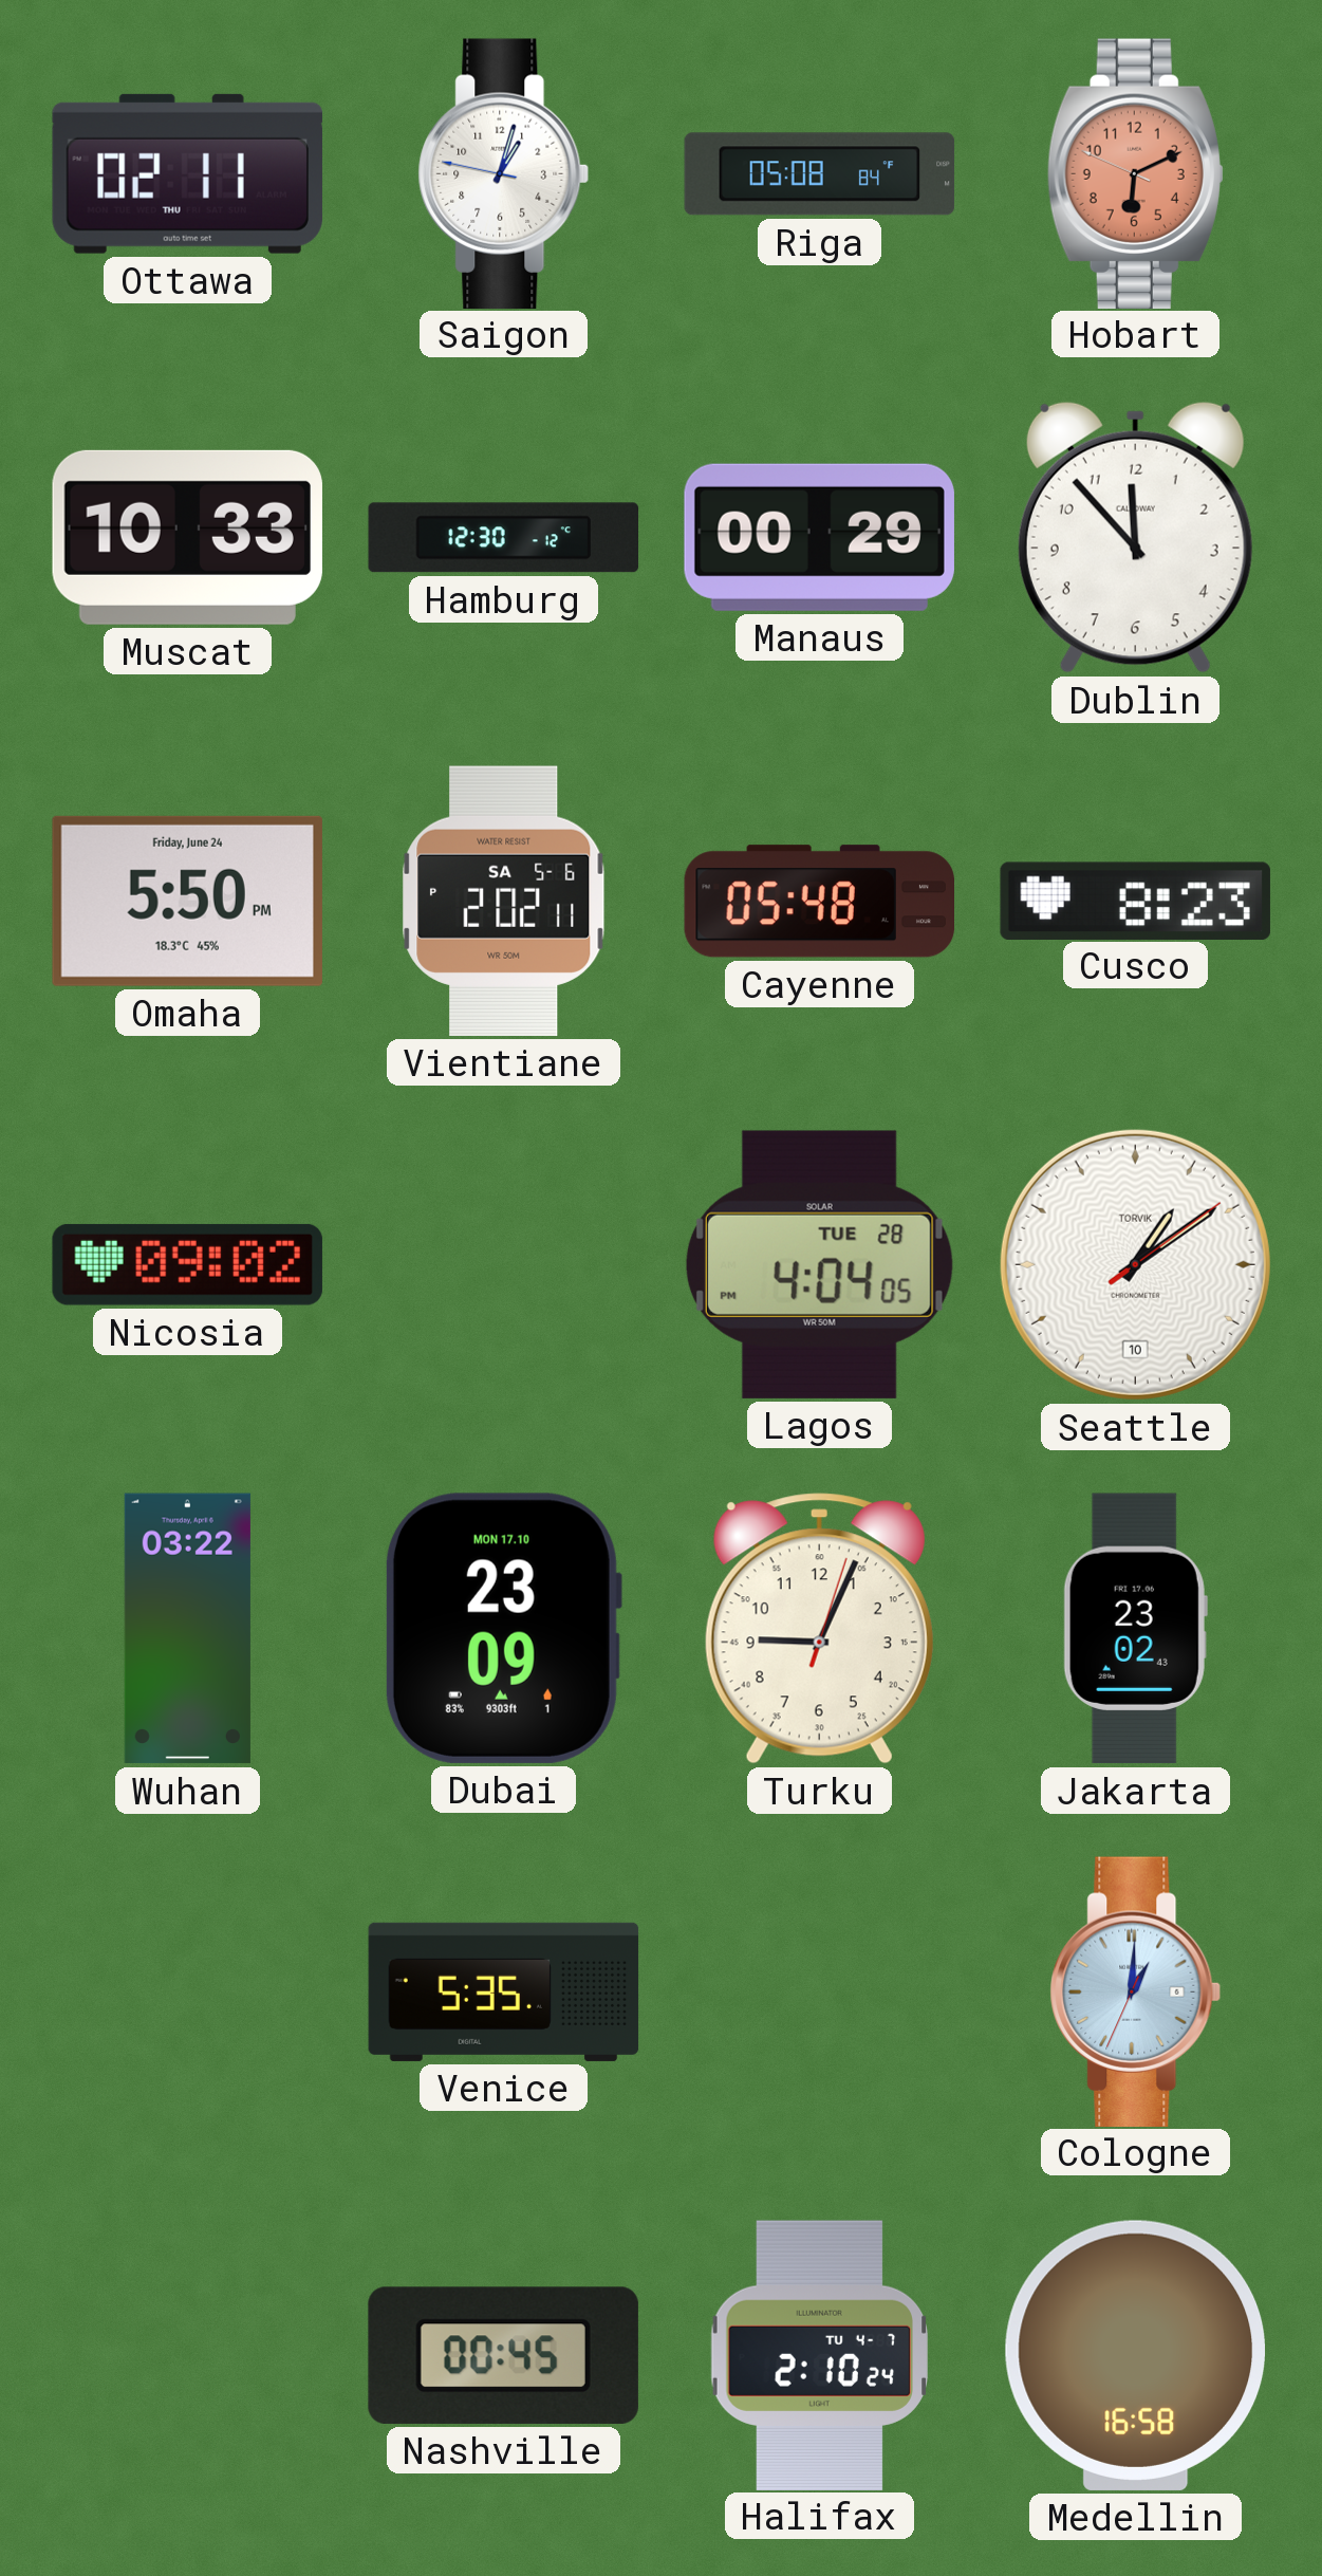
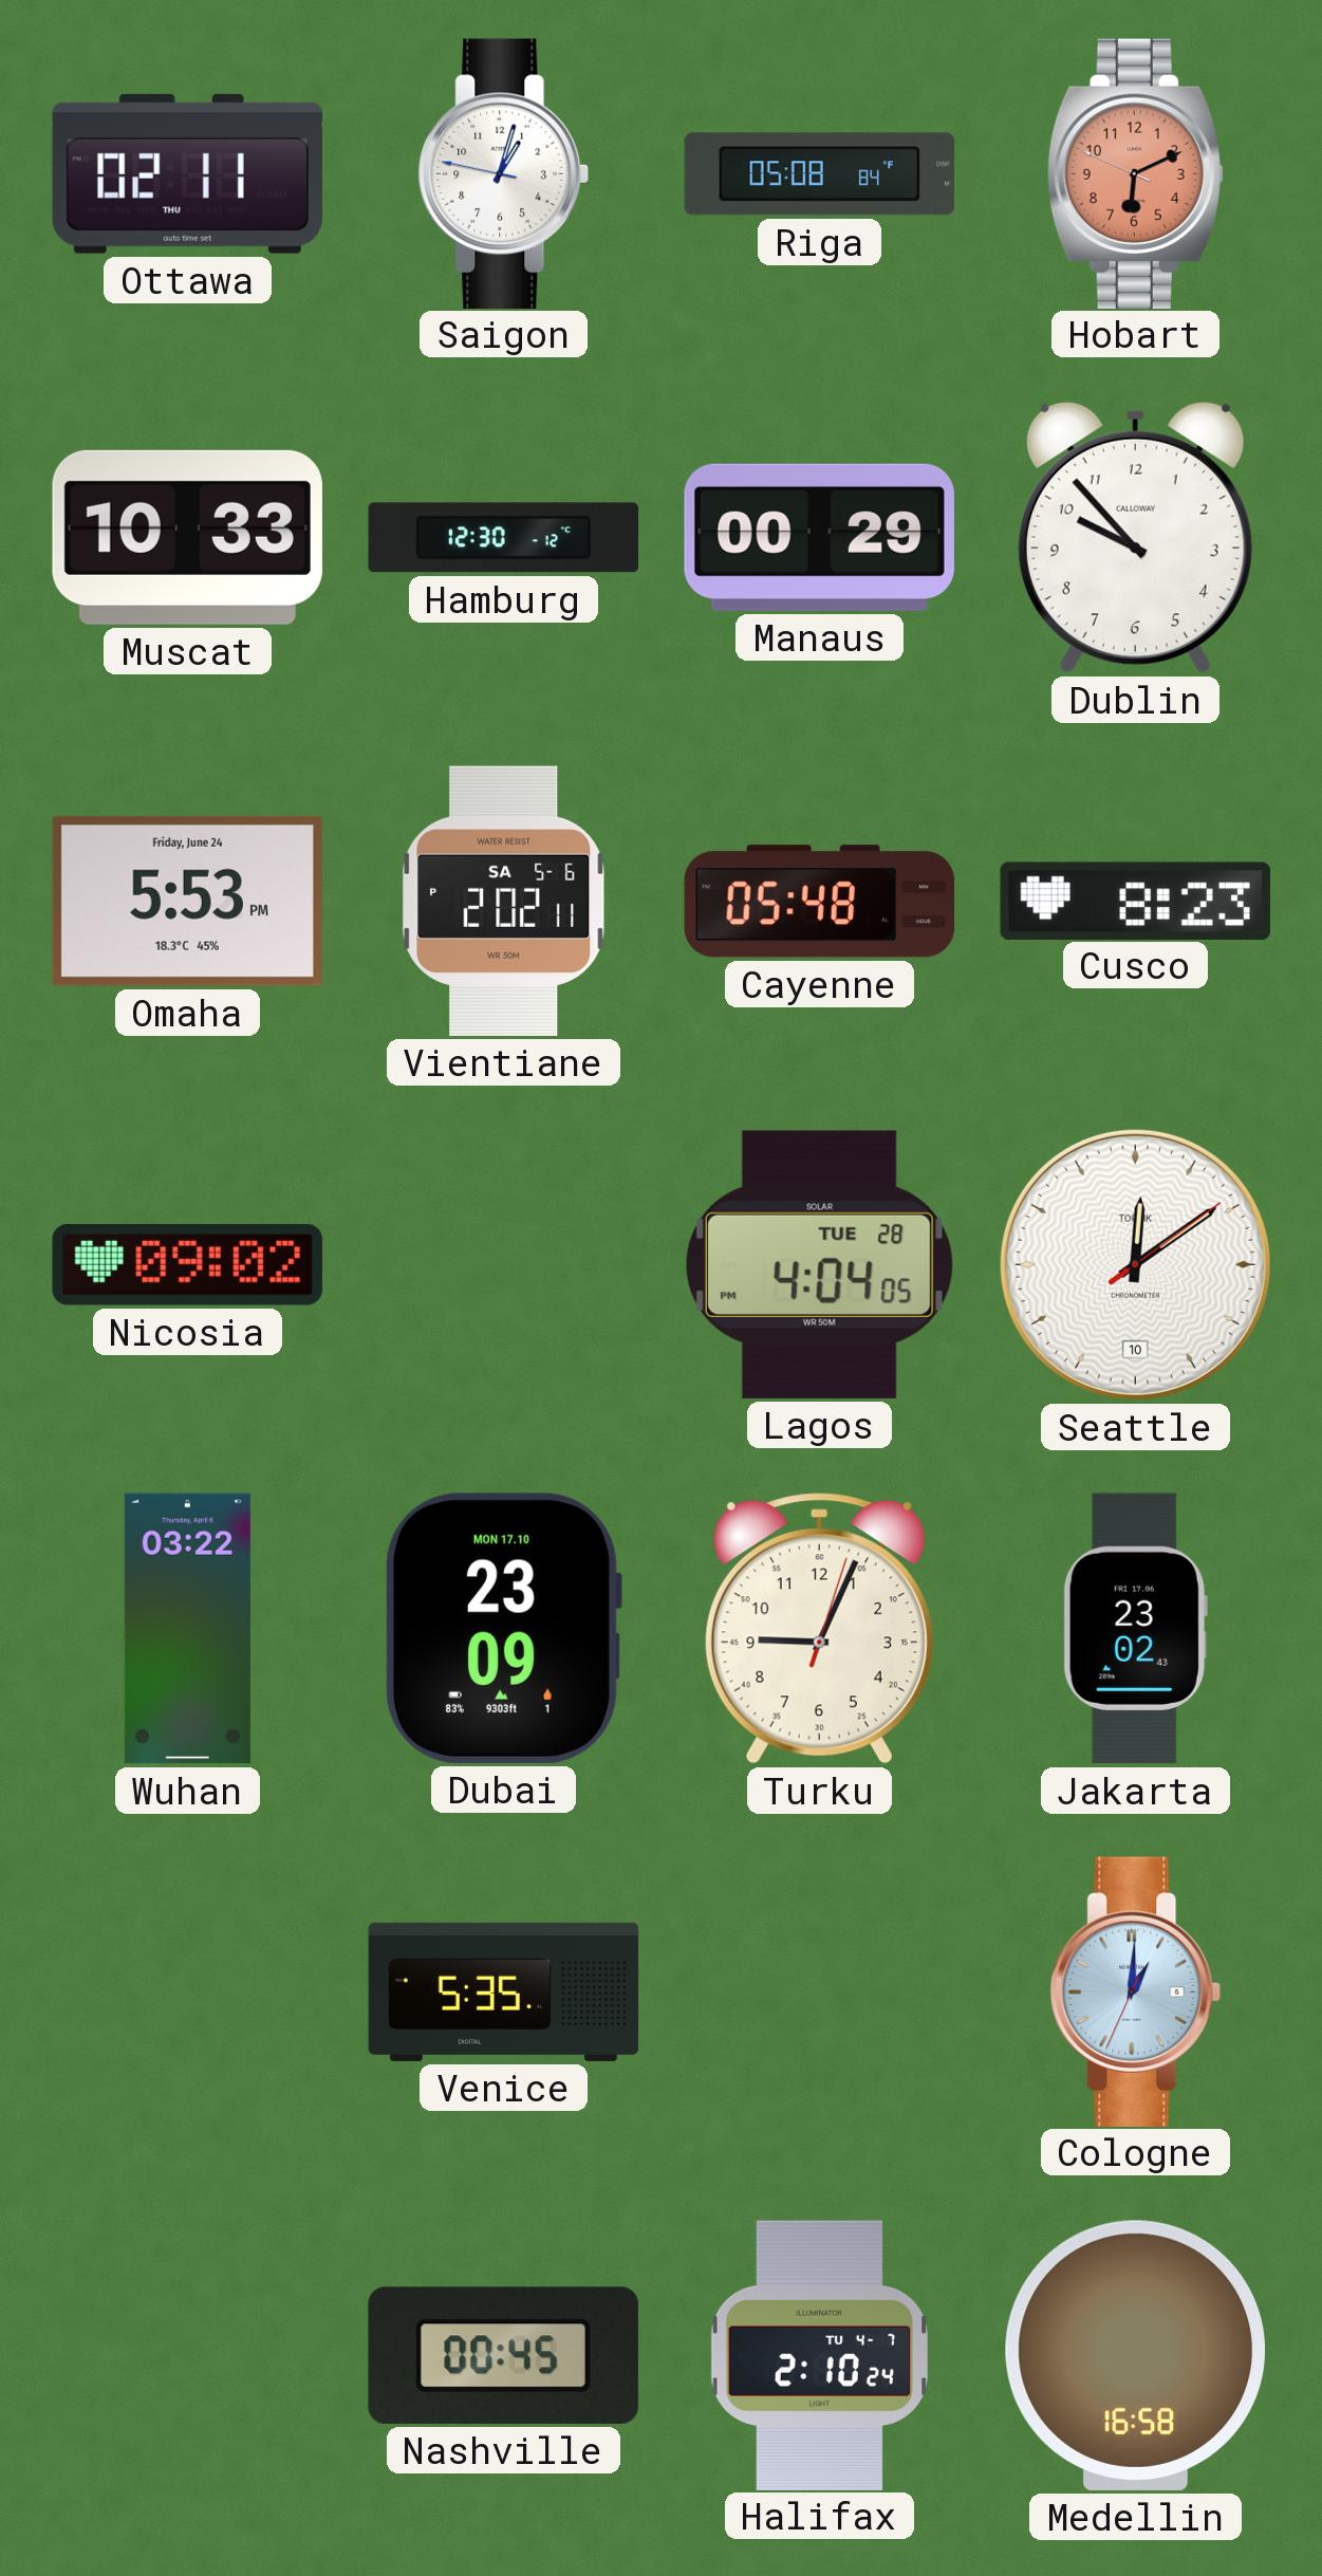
Dublin: 11:53 -> 9:53 (1135, 537)
Omaha: 5:50 -> 5:53 (187, 901)
Seattle: 1:09 -> 12:09 (1135, 1264)
